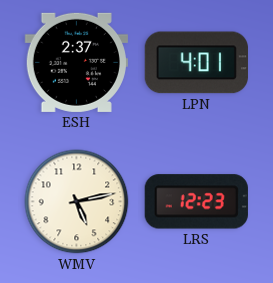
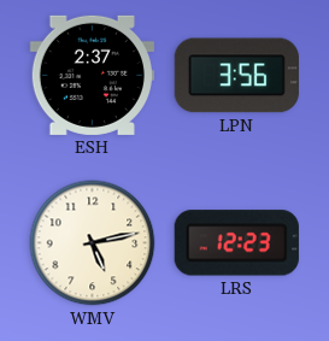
LPN: 4:01 -> 3:56 (236, 76)
